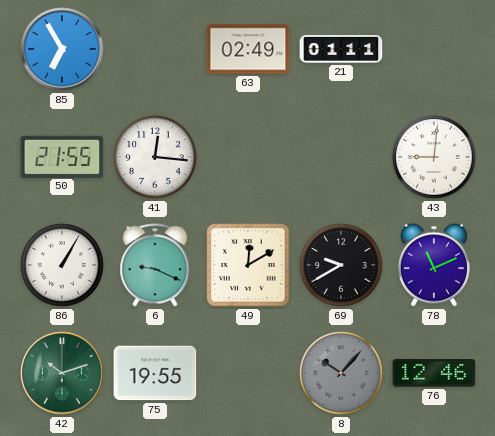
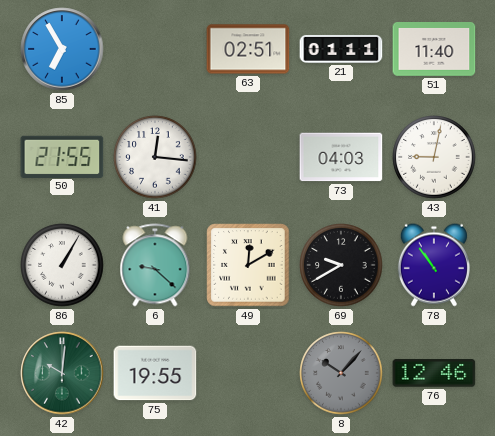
63: 02:49 -> 02:51 (248, 49)
51: none -> 11:40 (434, 50)
73: none -> 04:03 (341, 157)
43: 9:01 -> 9:02 (434, 157)
6: 9:19 -> 9:22 (155, 265)
78: 11:11 -> 10:54 (434, 265)
42: 10:12 -> 10:01 (62, 373)
